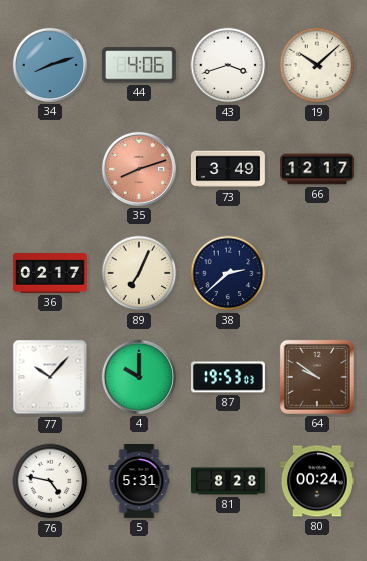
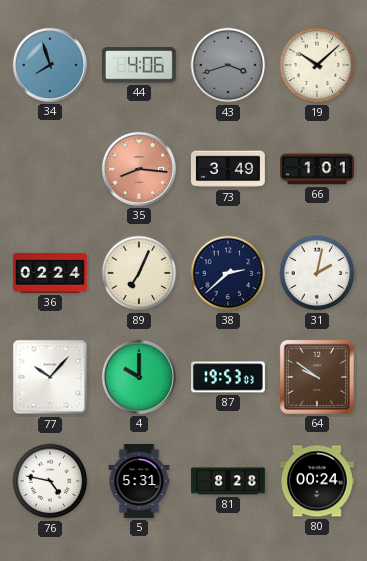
34: 8:12 -> 7:57 (50, 65)
43 dial: white -> grey (228, 65)
35: 8:12 -> 8:16 (139, 169)
66: 12:17 -> 1:01 (318, 169)
36: 02:17 -> 02:24 (50, 273)
31: none -> 2:02 (317, 273)
